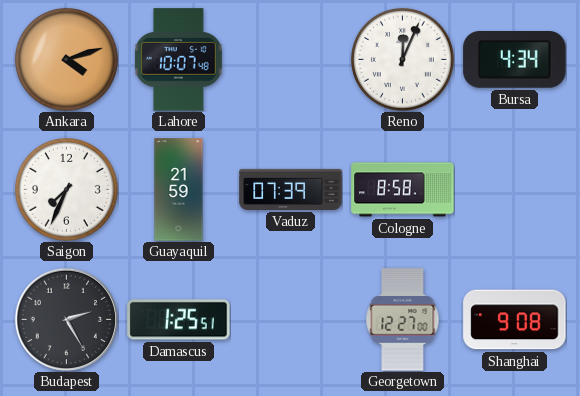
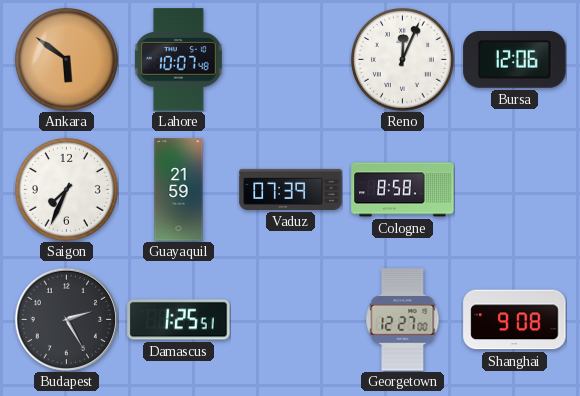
Ankara: 4:12 -> 5:51 (66, 59)
Bursa: 4:34 -> 12:06 (515, 60)
